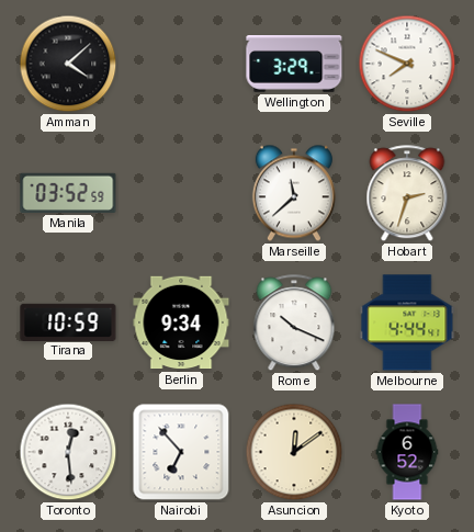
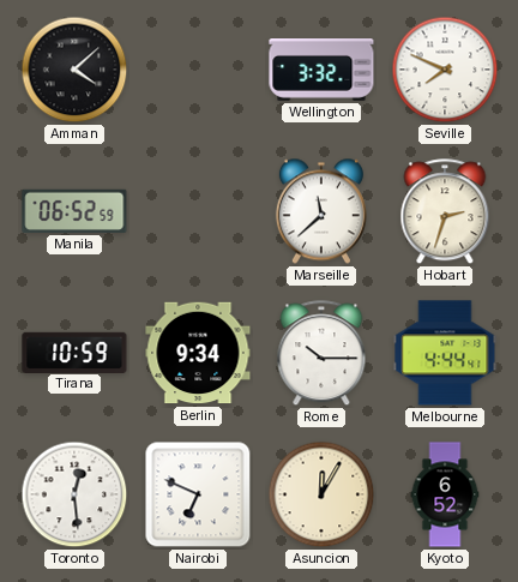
Wellington: 3:29 -> 3:32 (321, 71)
Manila: 03:52 -> 06:52 (74, 211)
Rome: 10:19 -> 10:15 (321, 354)
Nairobi: 6:53 -> 6:49 (198, 494)
Asuncion: 12:09 -> 12:05 (321, 494)
